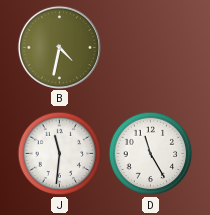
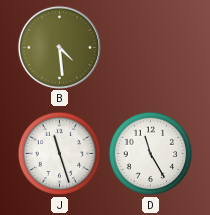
B: 4:32 -> 4:29 (59, 47)
J: 11:31 -> 11:27 (60, 154)
